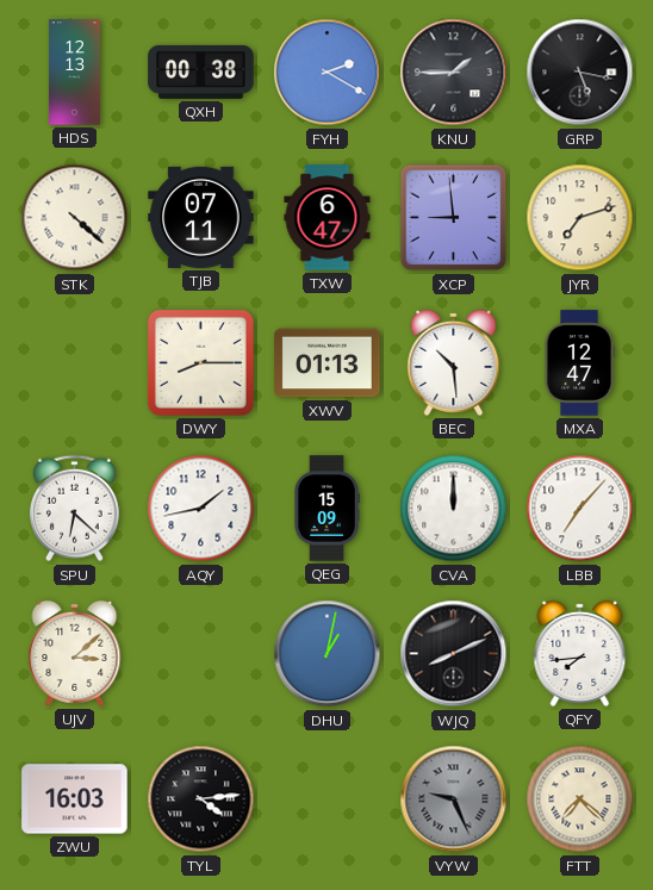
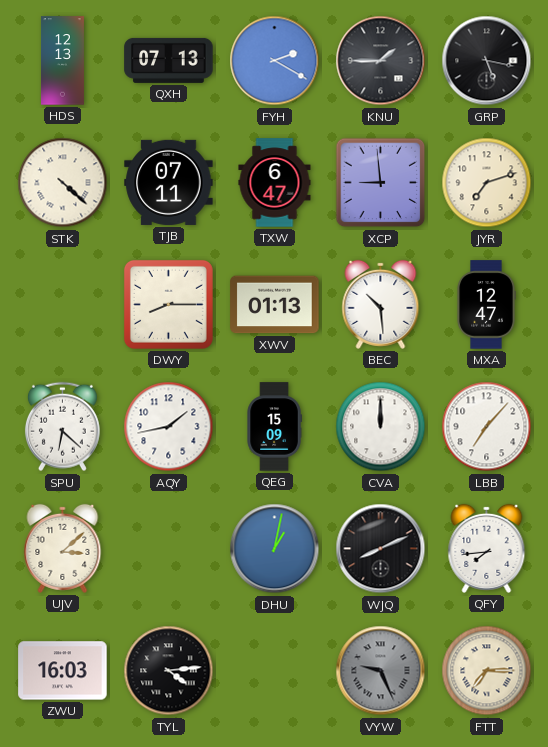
QXH: 00:38 -> 07:13 (169, 60)
FTT: 7:22 -> 7:15 (487, 671)
